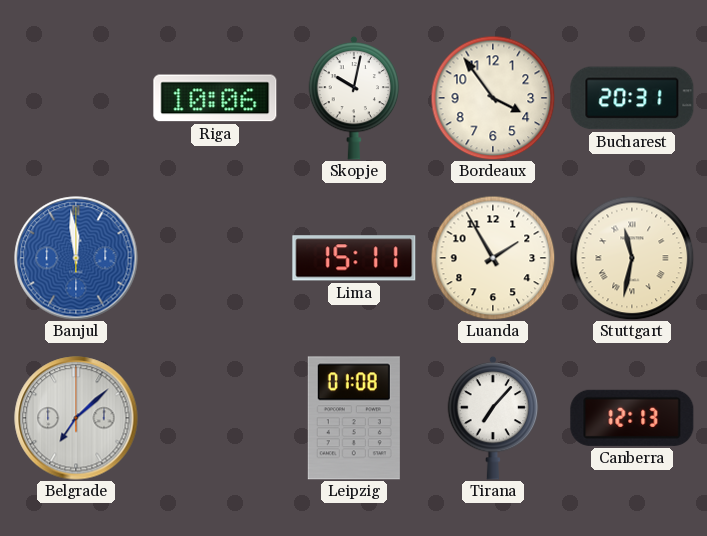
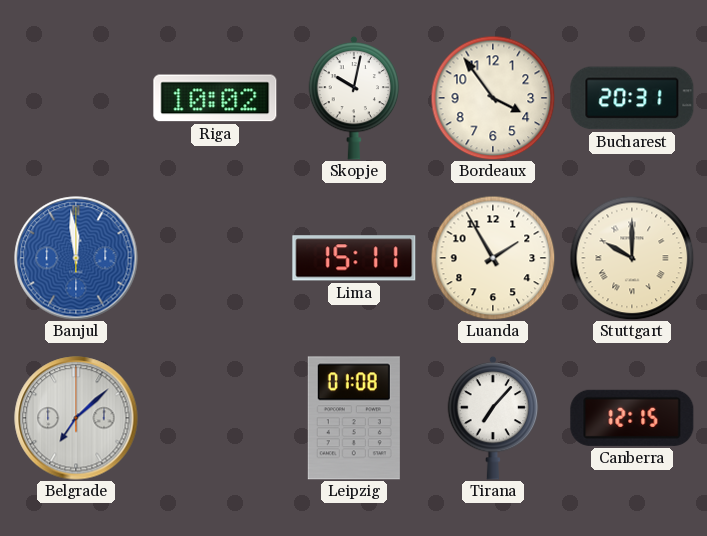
Riga: 10:06 -> 10:02 (215, 98)
Stuttgart: 11:32 -> 10:00 (632, 258)
Canberra: 12:13 -> 12:15 (632, 418)
